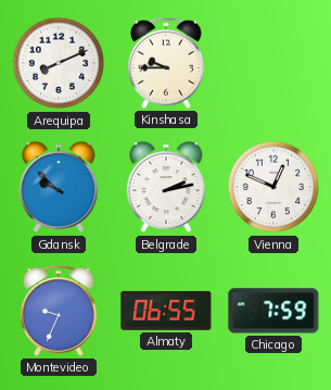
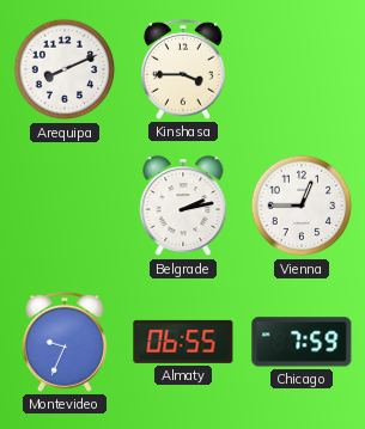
Kinshasa: 9:45 -> 3:45 (183, 69)
Gdansk: 9:52 -> none (59, 188)
Vienna: 12:49 -> 12:45 (302, 206)
